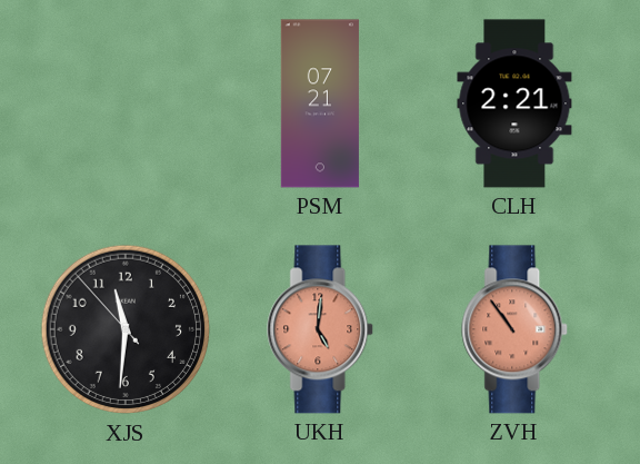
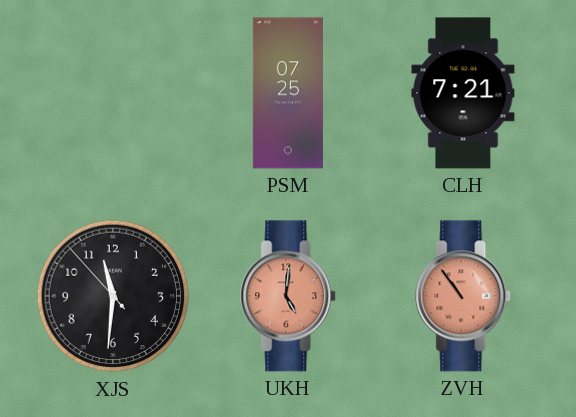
PSM: 07:21 -> 07:25 (288, 93)
CLH: 2:21 -> 7:21 (463, 93)
